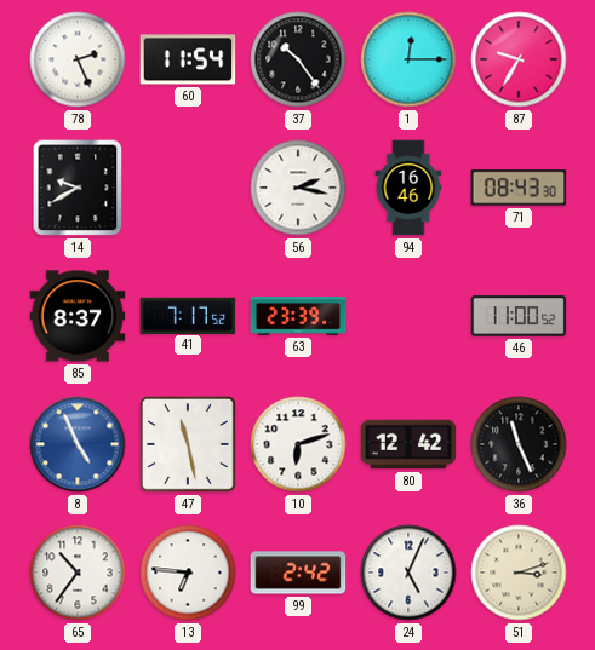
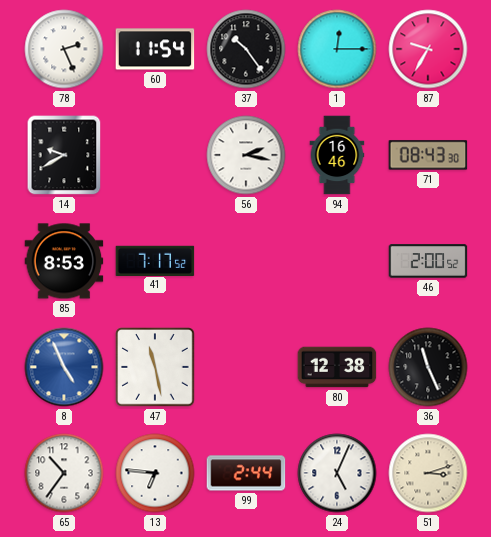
85: 8:37 -> 8:53 (64, 261)
63: 23:39 -> none (298, 316)
46: 11:00 -> 2:00 (428, 261)
10: 6:12 -> none (298, 444)
80: 12:42 -> 12:38 (337, 367)
99: 2:42 -> 2:44 (246, 473)
